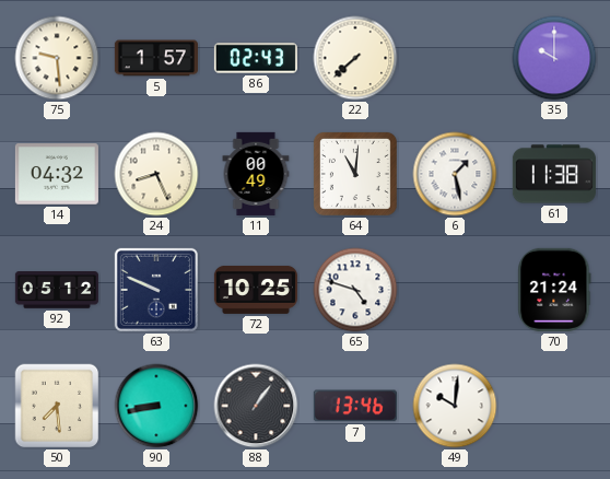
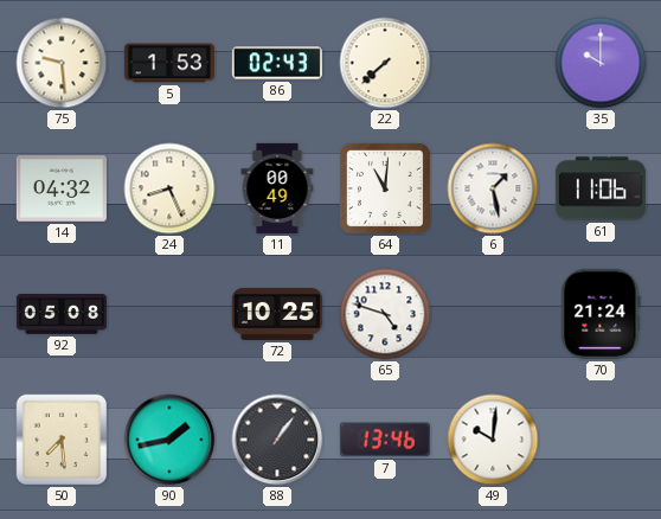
5: 1:57 -> 1:53 (169, 63)
61: 11:38 -> 11:06 (601, 188)
92: 05:12 -> 05:08 (62, 314)
63: 9:49 -> none (156, 290)
90: 8:43 -> 1:43 (169, 440)
